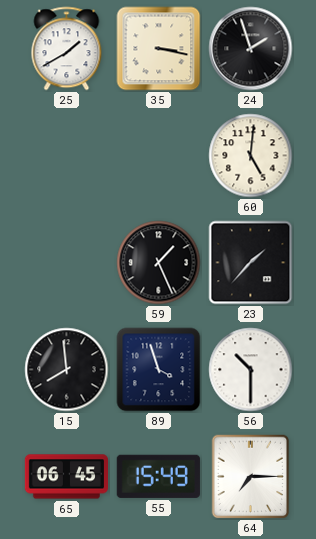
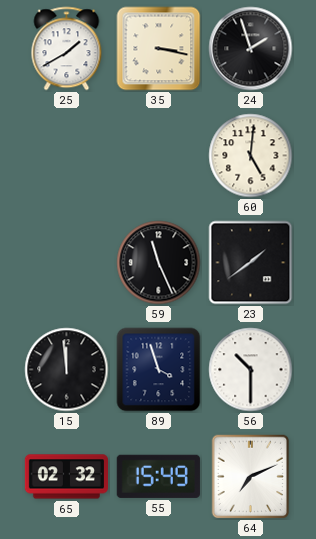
59: 1:26 -> 11:26 (159, 263)
23: 1:37 -> 1:39 (251, 263)
15: 7:59 -> 11:59 (67, 370)
65: 06:45 -> 02:32 (66, 477)
64: 7:15 -> 7:11 (251, 477)
